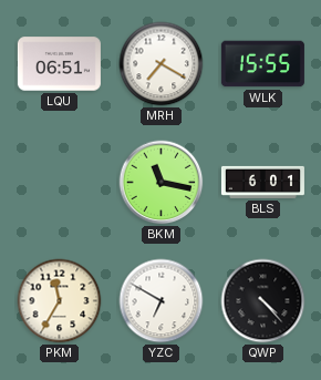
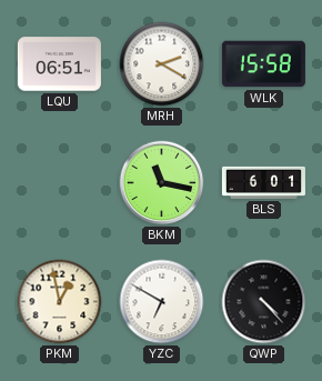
MRH: 7:20 -> 2:20 (162, 64)
WLK: 15:55 -> 15:58 (263, 64)
PKM: 11:35 -> 12:58 (60, 302)
